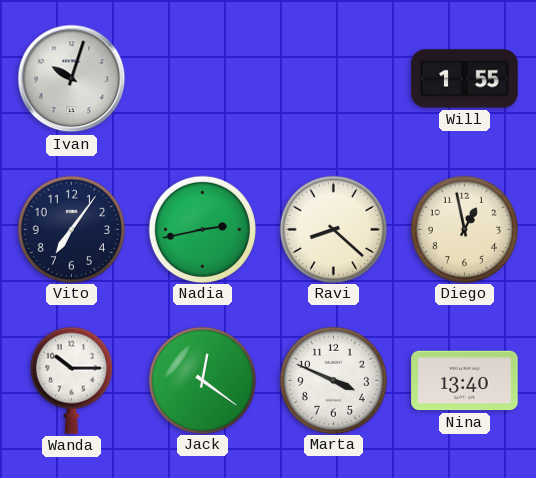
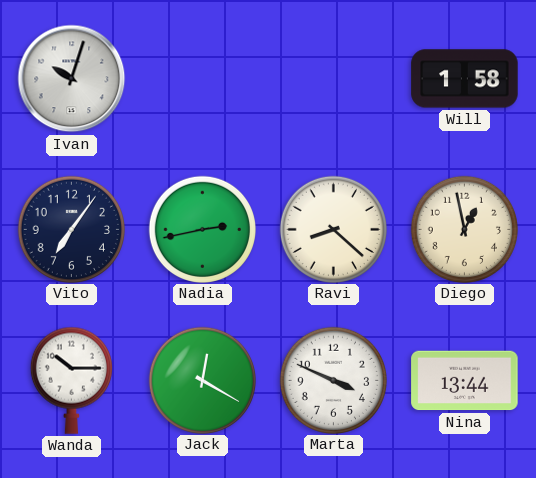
Will: 1:55 -> 1:58 (465, 79)
Jack: 12:21 -> 12:20 (202, 380)
Nina: 13:40 -> 13:44 (465, 381)
